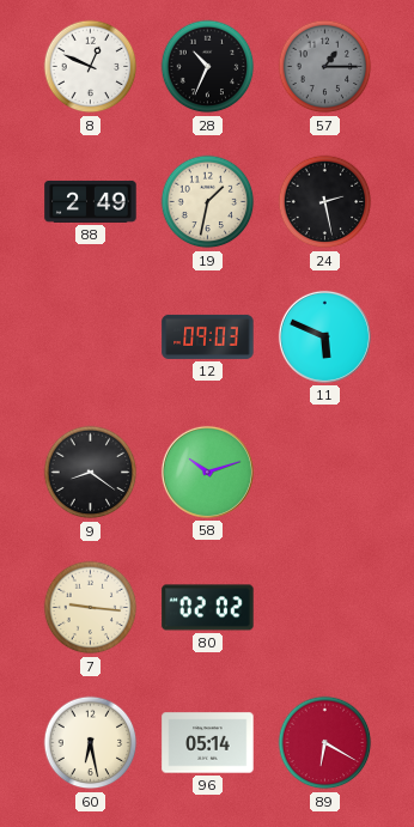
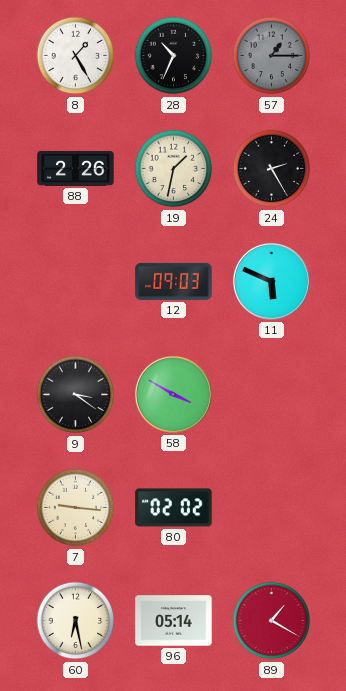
8: 12:49 -> 1:25 (76, 56)
88: 2:49 -> 2:26 (76, 168)
24: 2:28 -> 2:25 (272, 169)
9: 8:21 -> 3:21 (76, 395)
58: 10:12 -> 3:50 (173, 394)
89: 6:20 -> 1:20 (272, 621)
